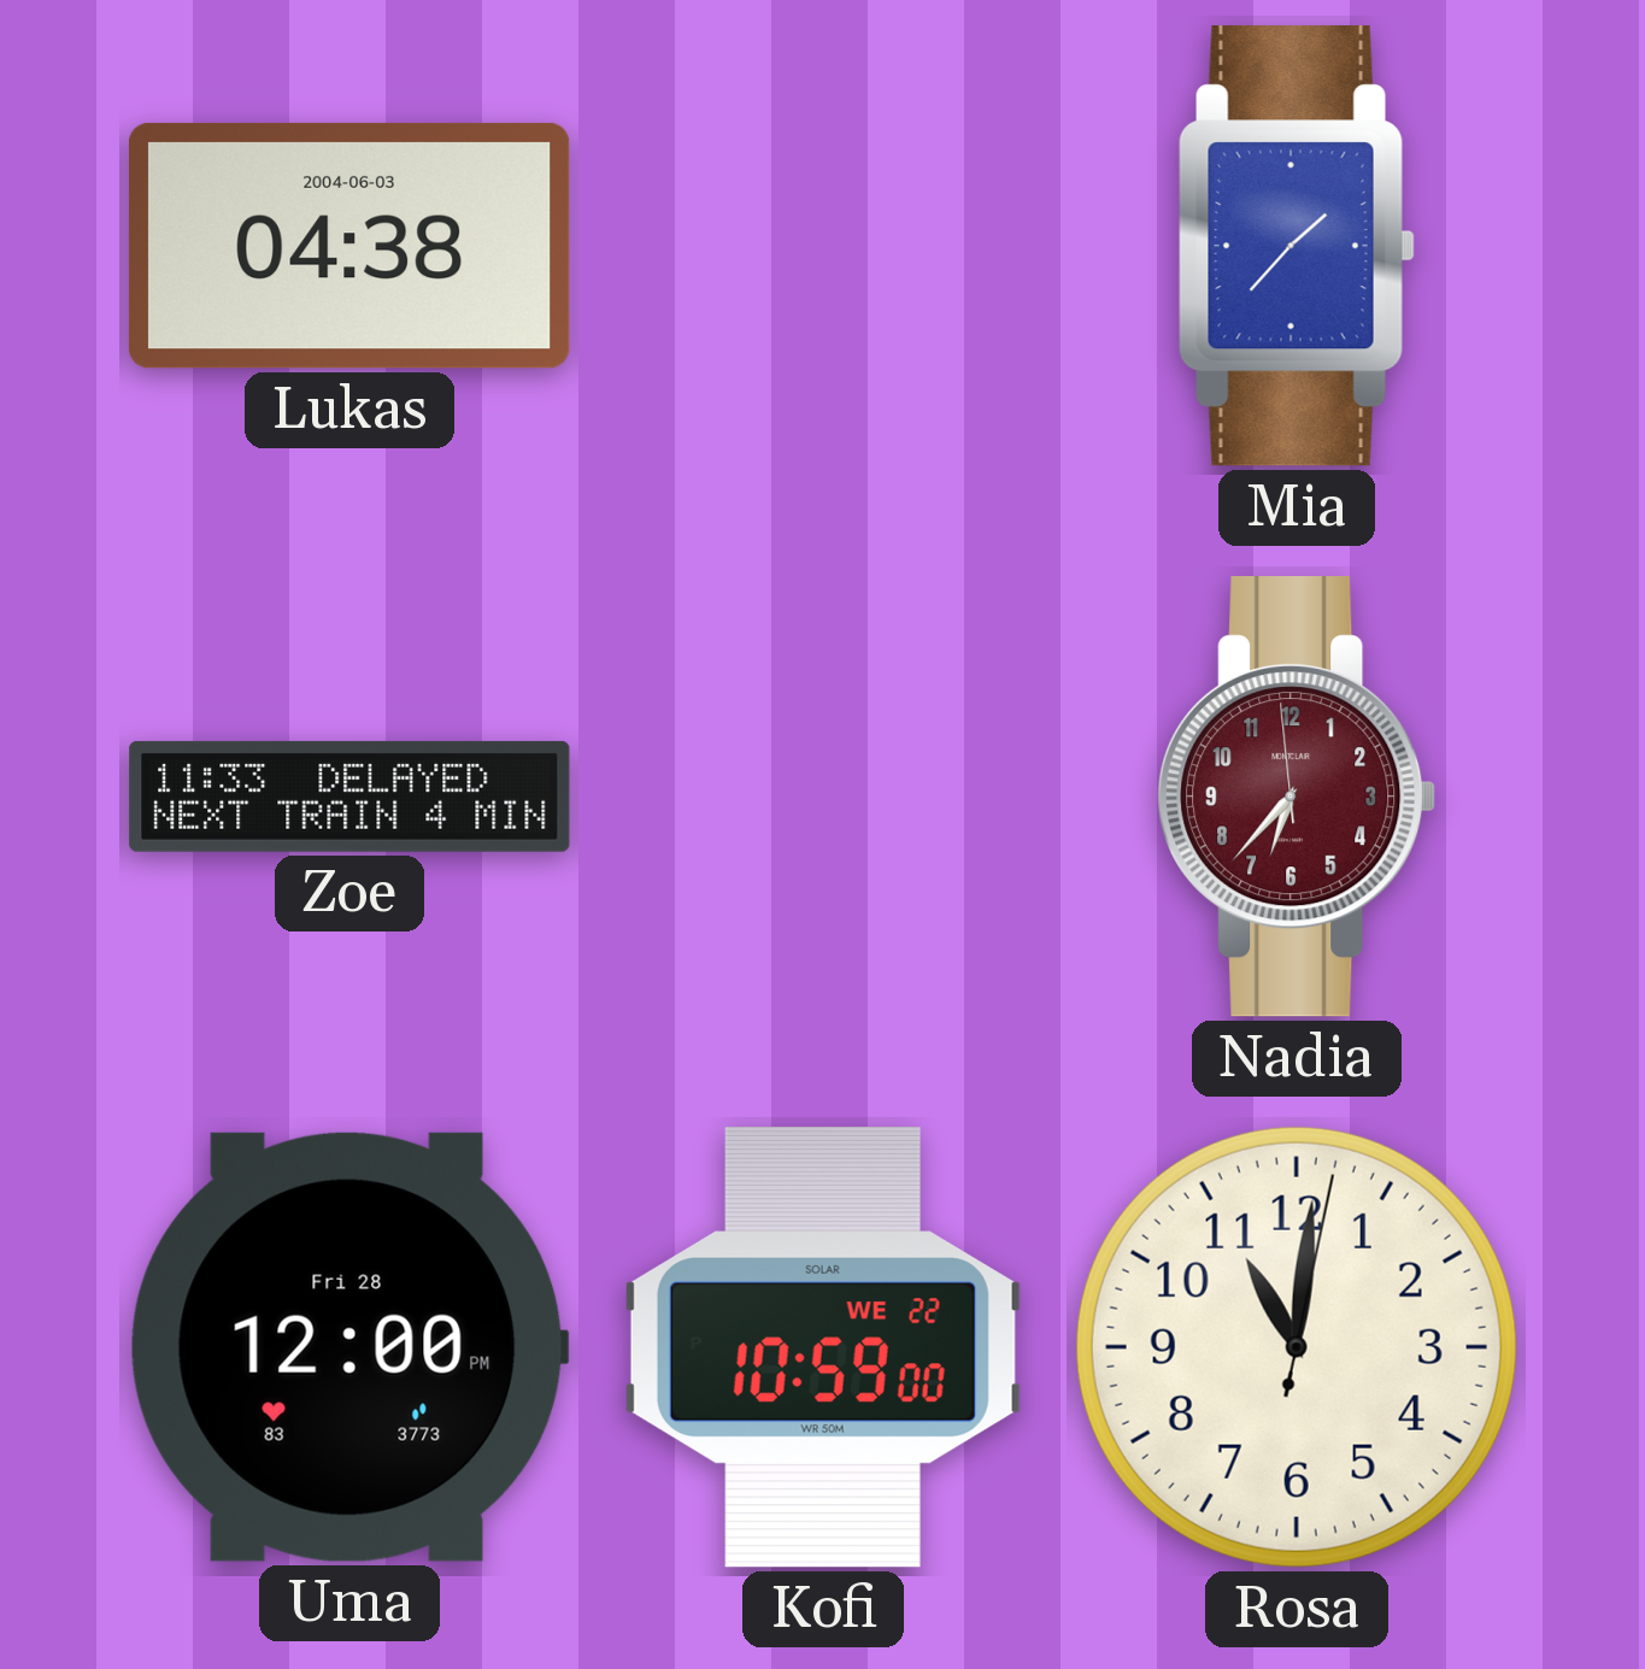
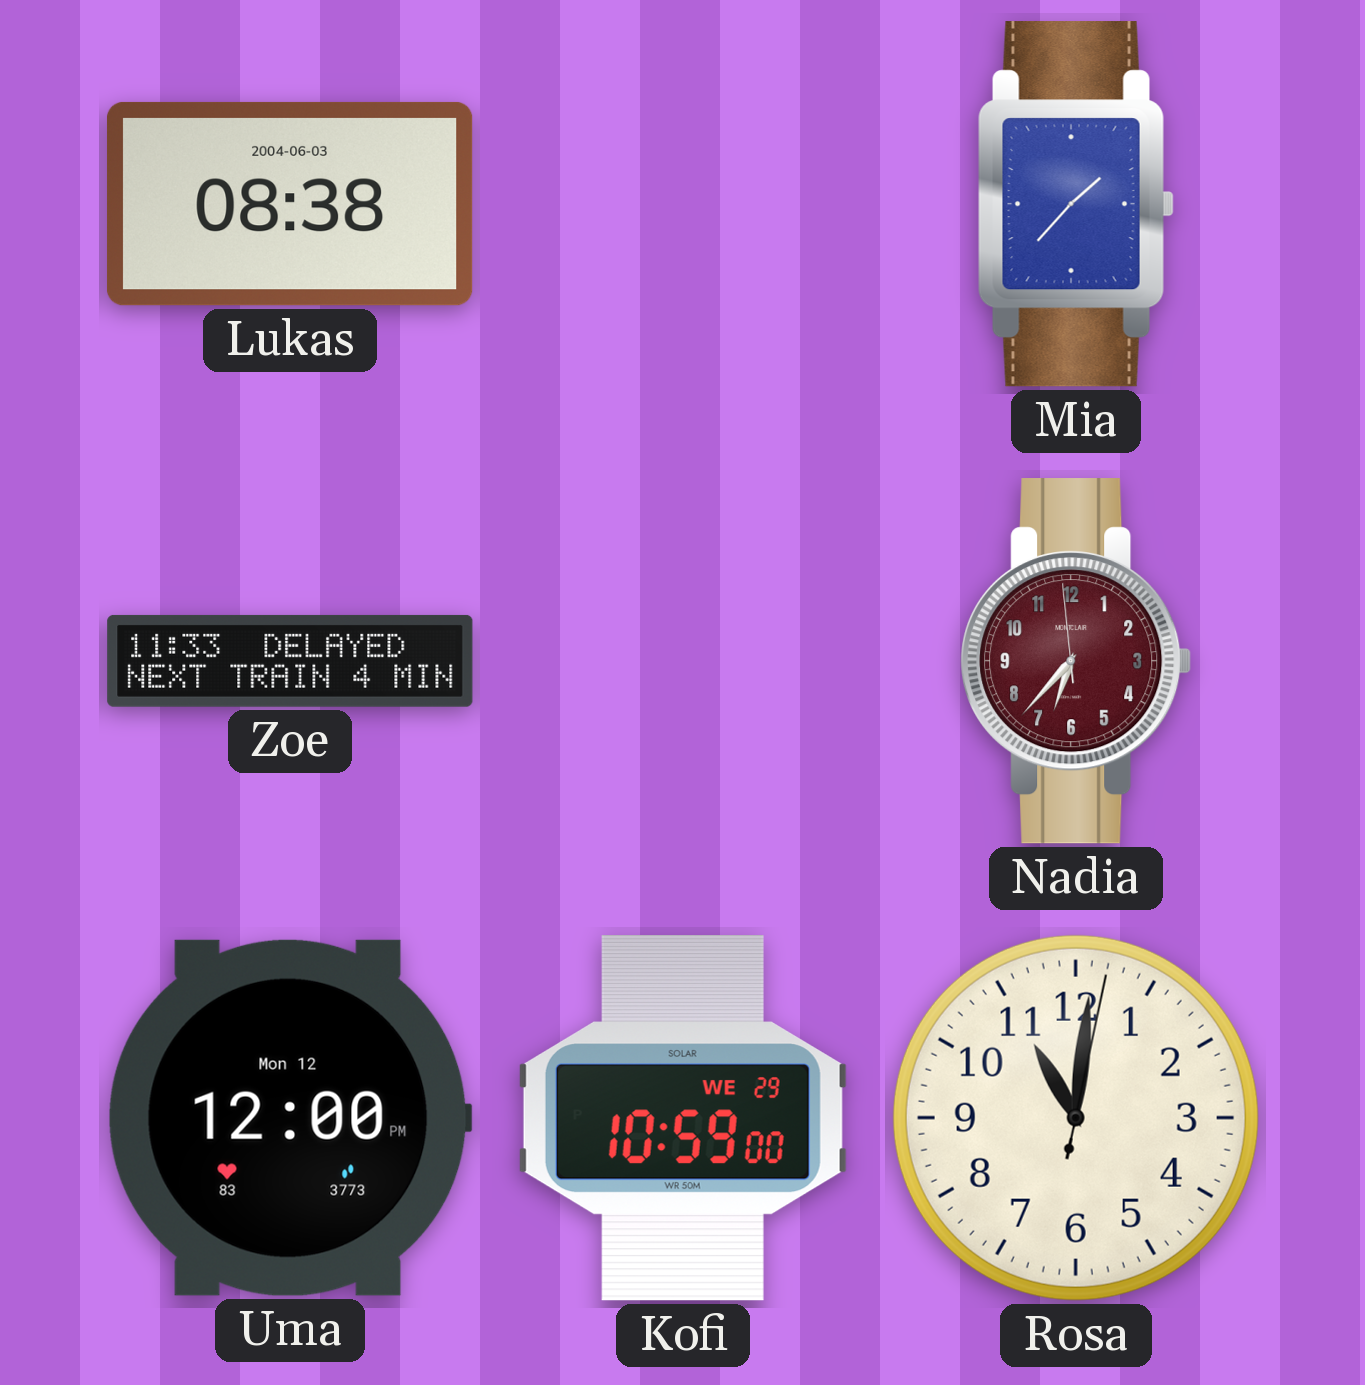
Lukas: 04:38 -> 08:38 (290, 204)
Uma date: Fri 28 -> Mon 12 (290, 1118)
Kofi date: WE 22 -> WE 29 (683, 1118)
